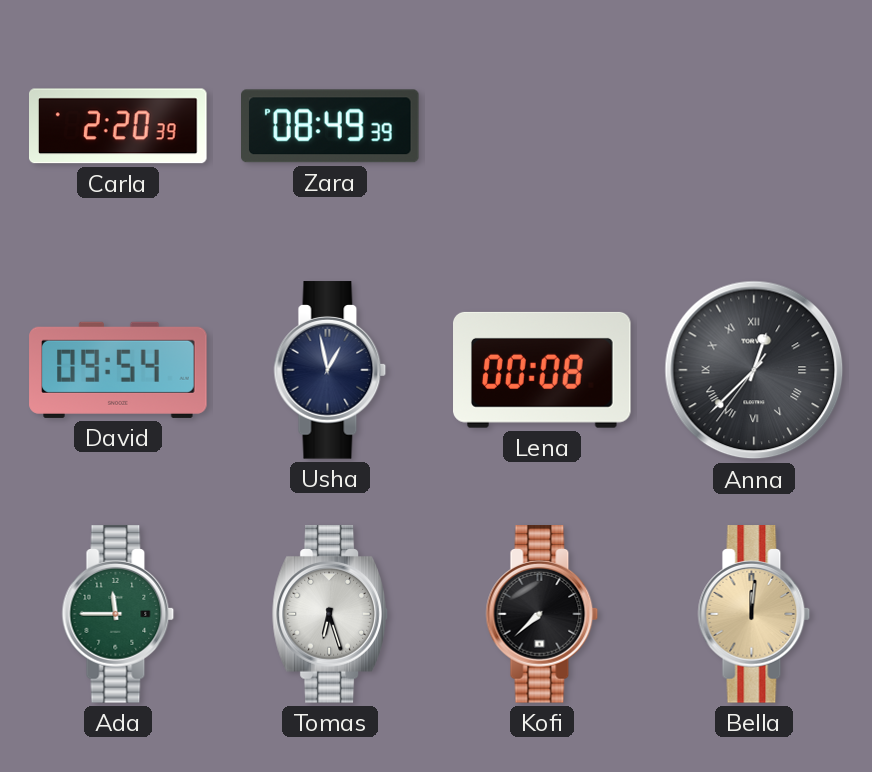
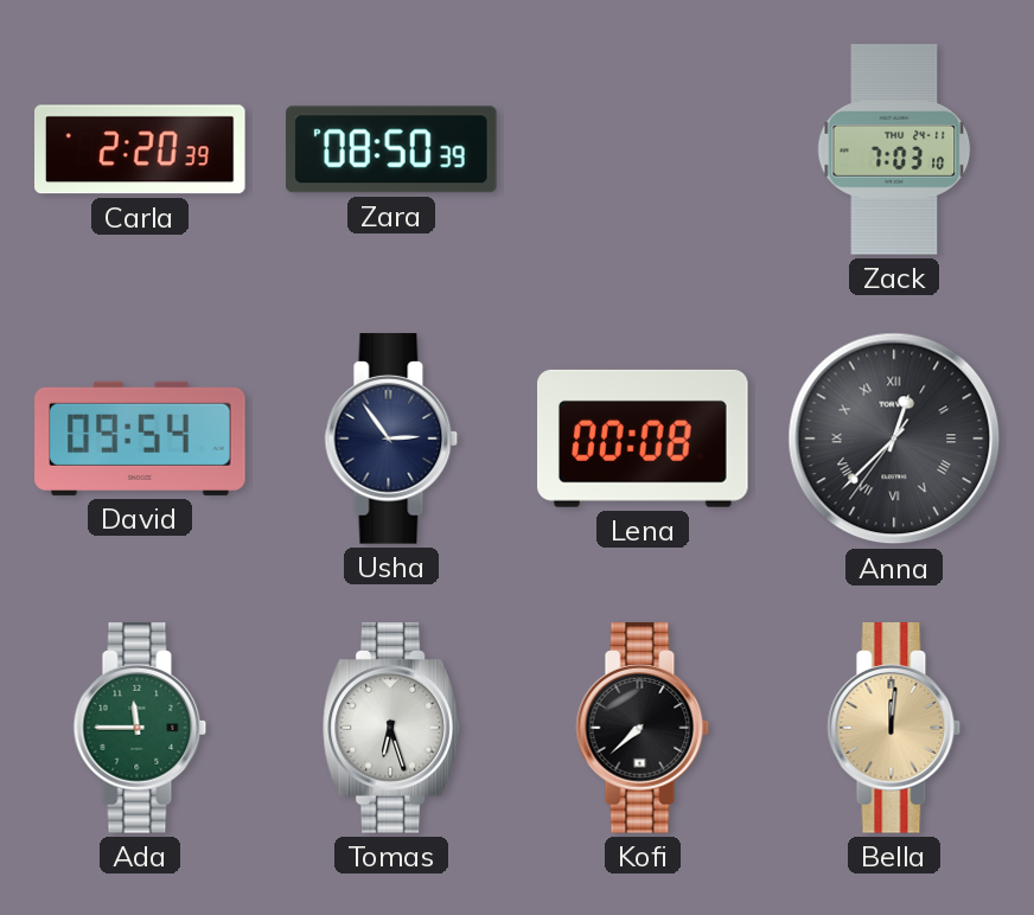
Zara: 08:49 -> 08:50 (392, 149)
Zack: none -> 7:03 (894, 149)
Usha: 12:58 -> 2:54 (391, 439)
